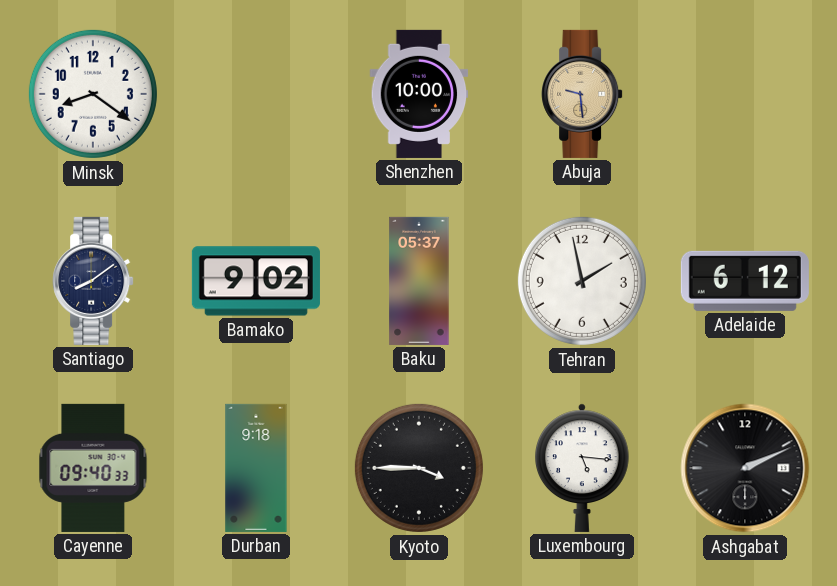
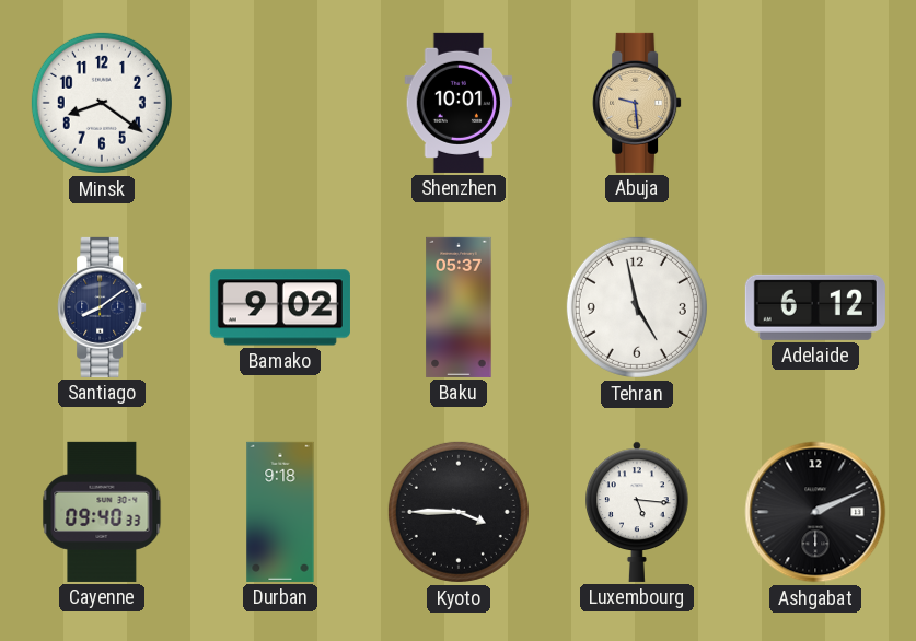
Shenzhen: 10:00 -> 10:01 (459, 103)
Tehran: 1:58 -> 4:58 (637, 307)
